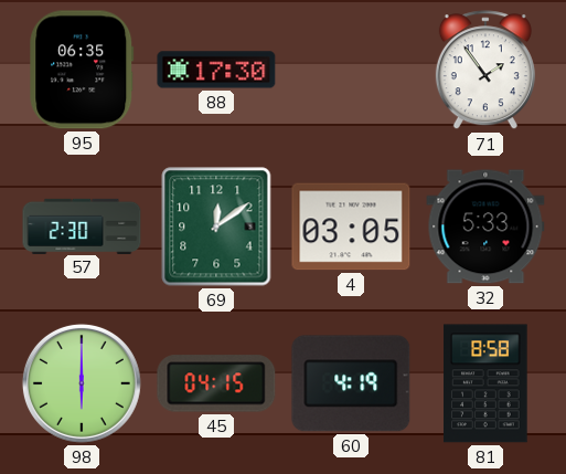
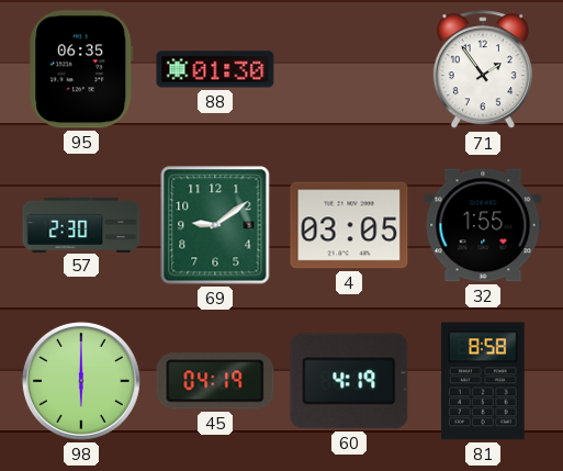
88: 17:30 -> 01:30 (215, 69)
69: 12:09 -> 9:09 (215, 225)
32: 5:33 -> 1:55 (483, 225)
45: 04:15 -> 04:19 (215, 381)
